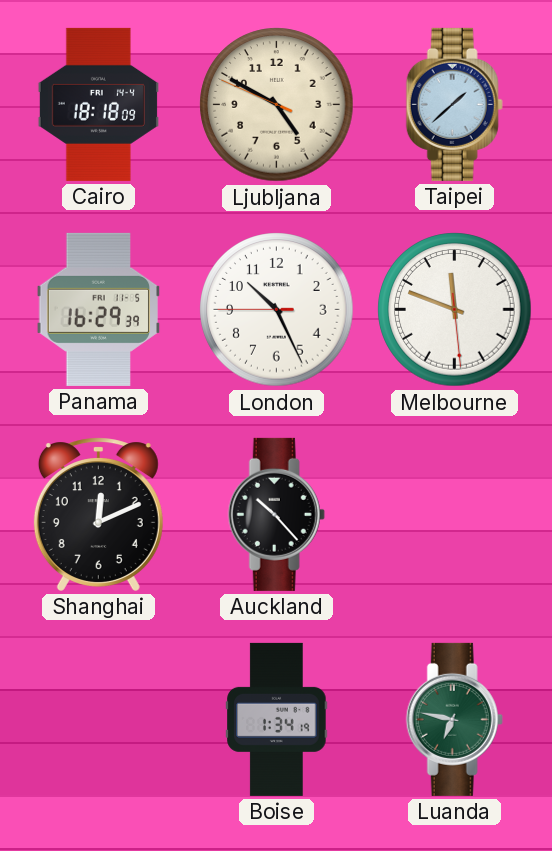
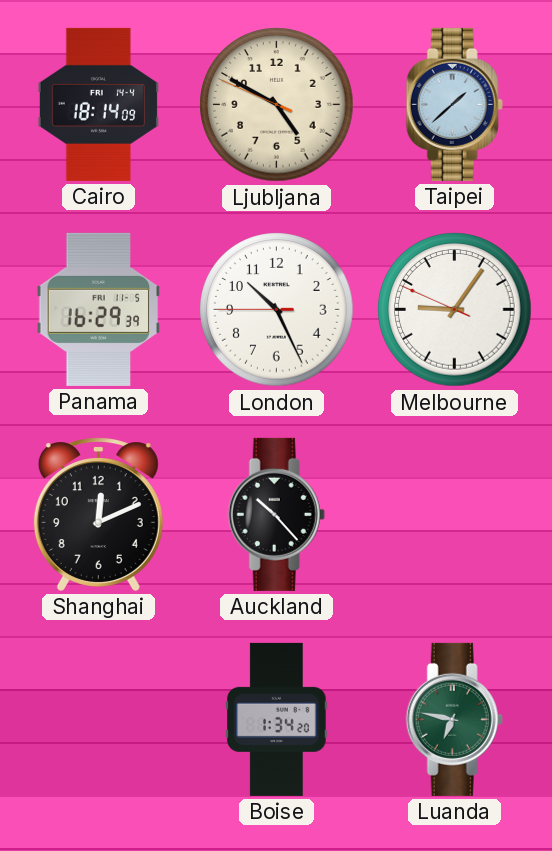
Cairo: 18:18 -> 18:14 (98, 104)
Melbourne: 11:48 -> 9:05 (455, 310)
Boise: 1:34:19 -> 1:34:20 (277, 719)
